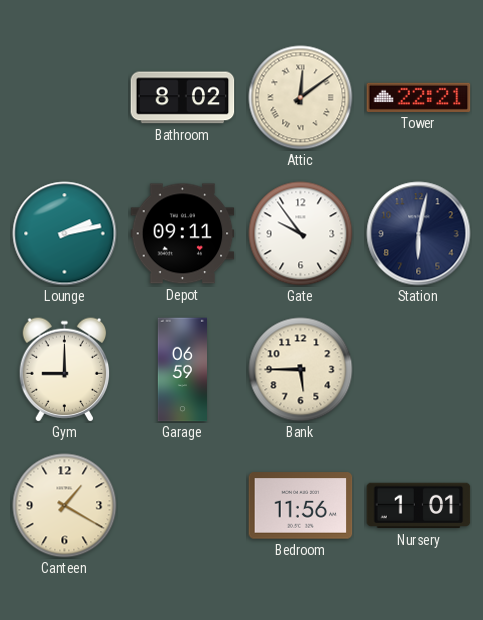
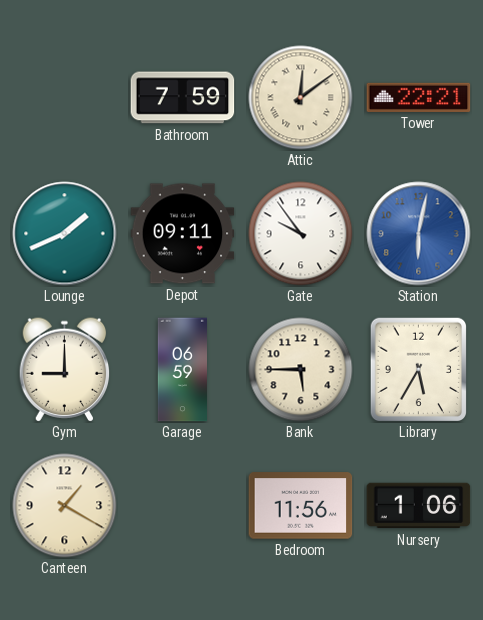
Bathroom: 8:02 -> 7:59 (183, 98)
Lounge: 2:13 -> 1:41 (65, 234)
Station dial: navy -> blue (419, 234)
Library: none -> 5:35 (418, 369)
Nursery: 1:01 -> 1:06 (419, 506)
